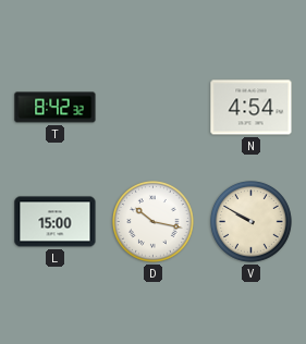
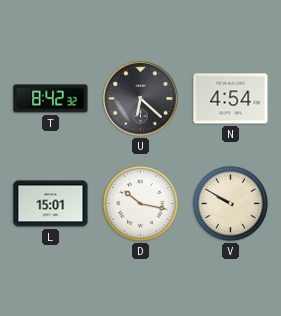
U: none -> 6:22 (141, 99)
L: 15:00 -> 15:01 (51, 204)
